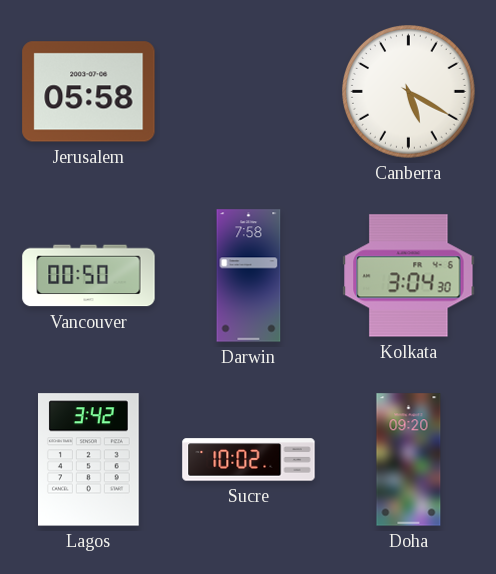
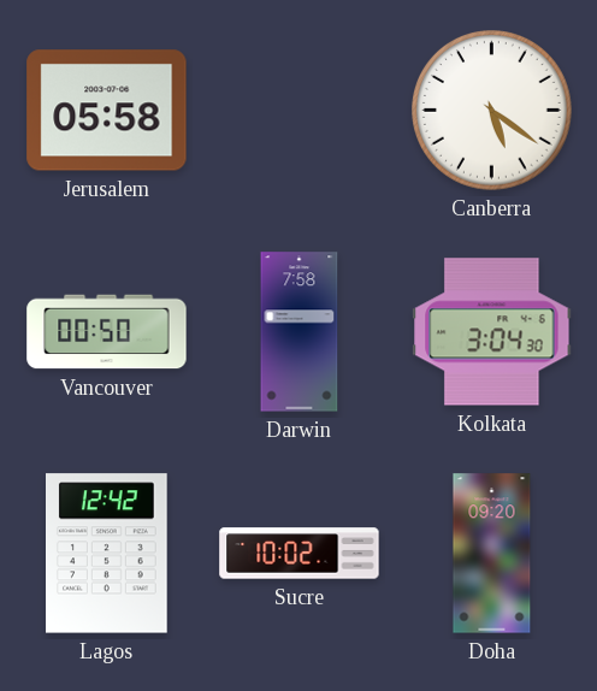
Canberra: 5:20 -> 5:21 (492, 111)
Lagos: 3:42 -> 12:42 (107, 554)
